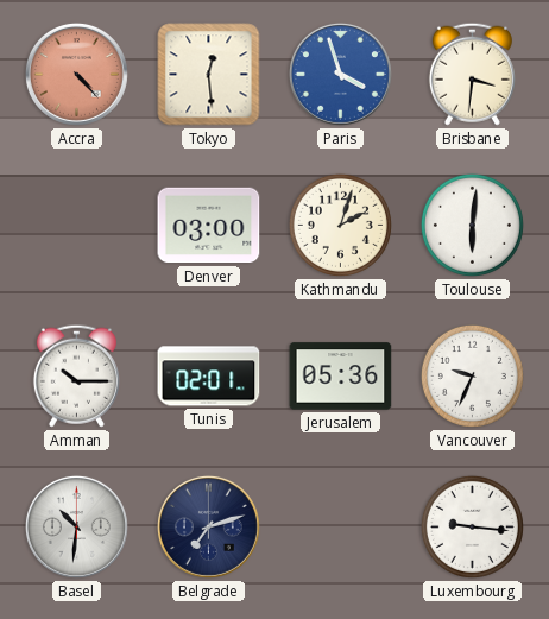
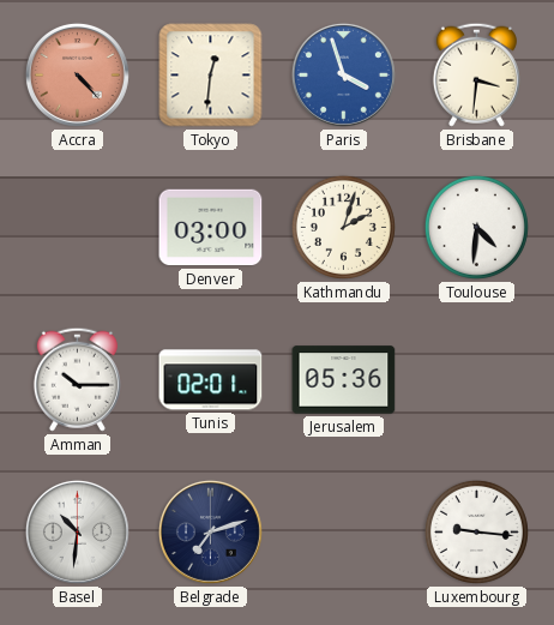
Tokyo: 12:29 -> 12:31 (211, 76)
Toulouse: 6:01 -> 4:31 (476, 227)
Vancouver: 9:34 -> none (472, 375)
